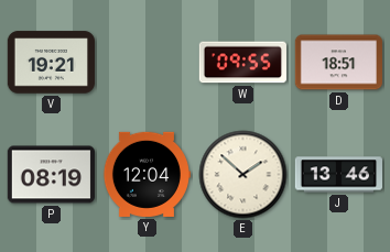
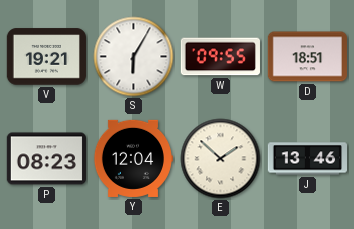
S: none -> 6:05 (134, 57)
P: 08:19 -> 08:23 (46, 159)
